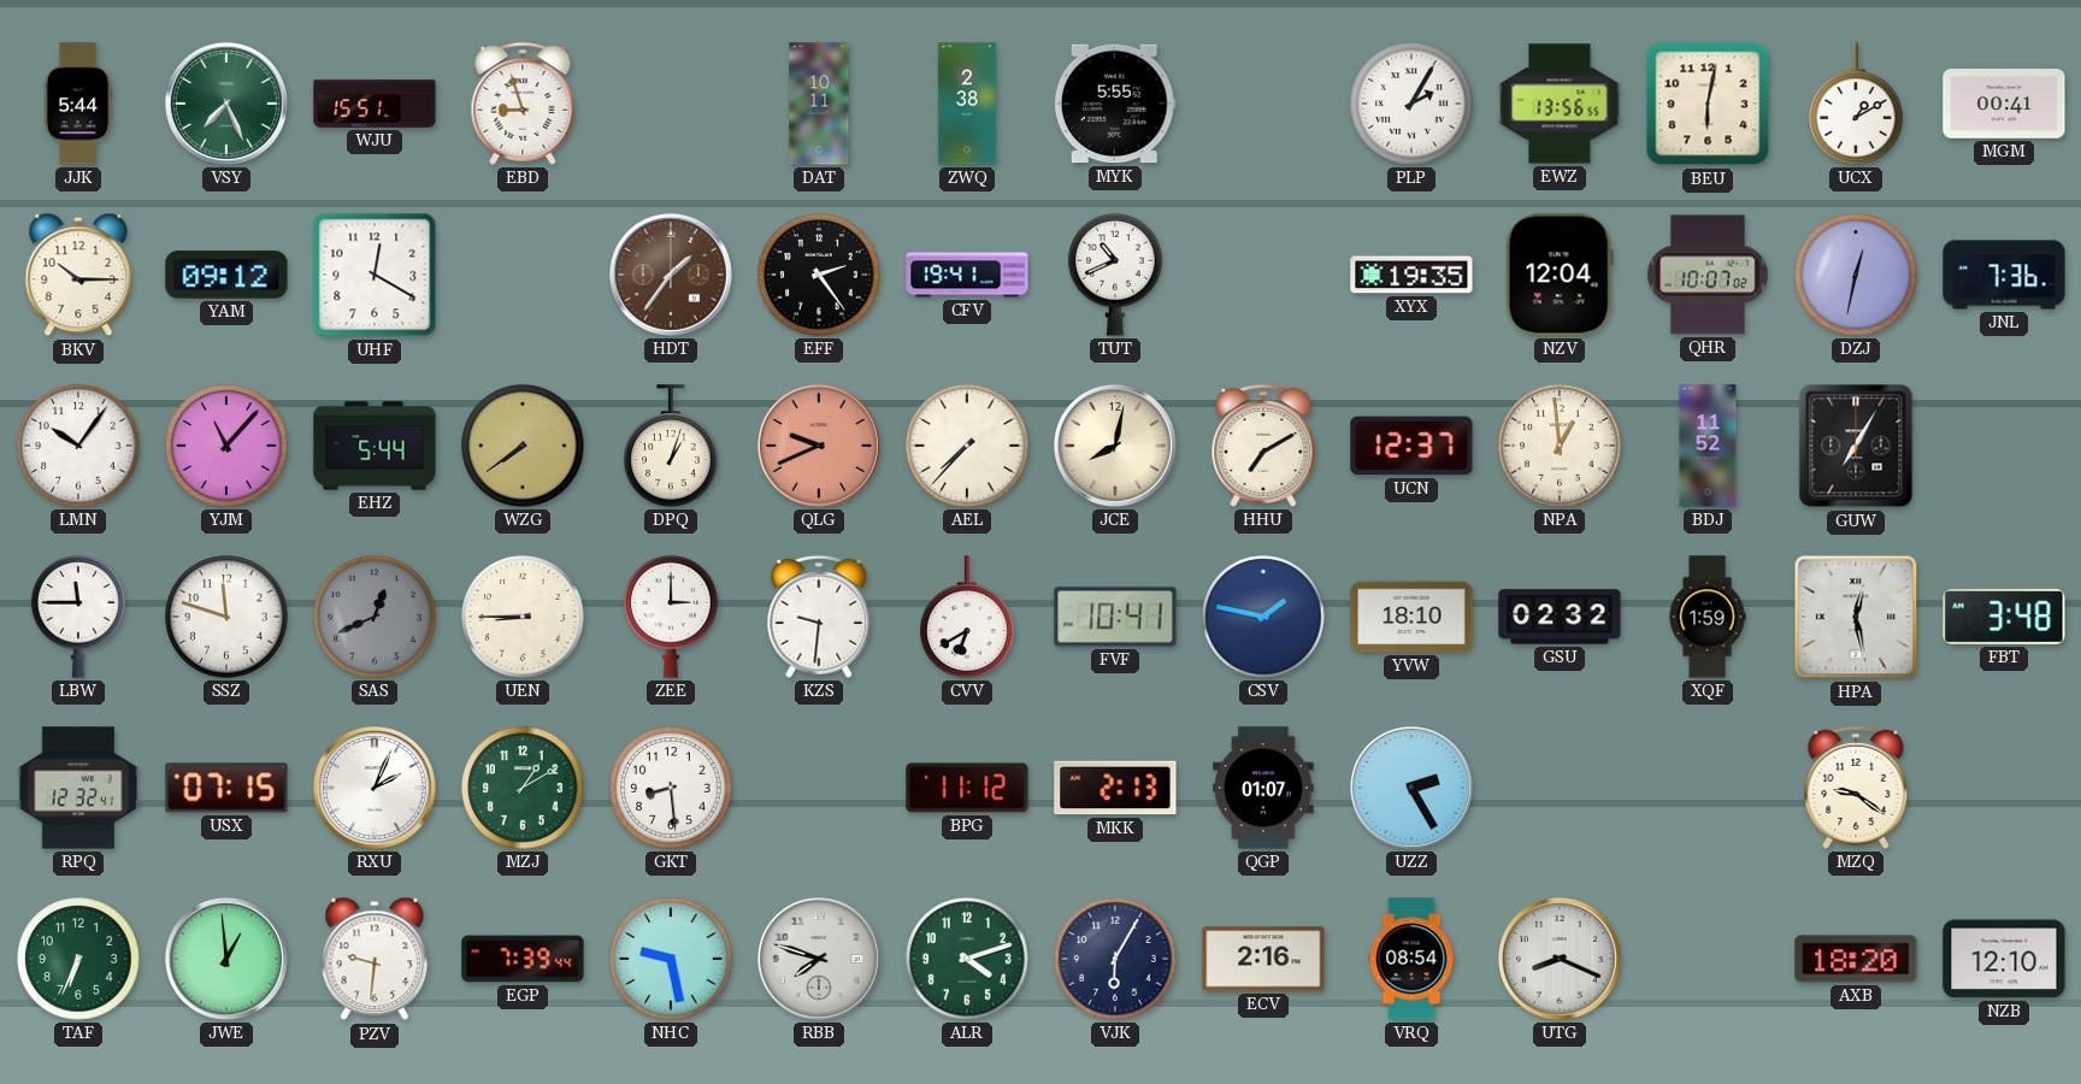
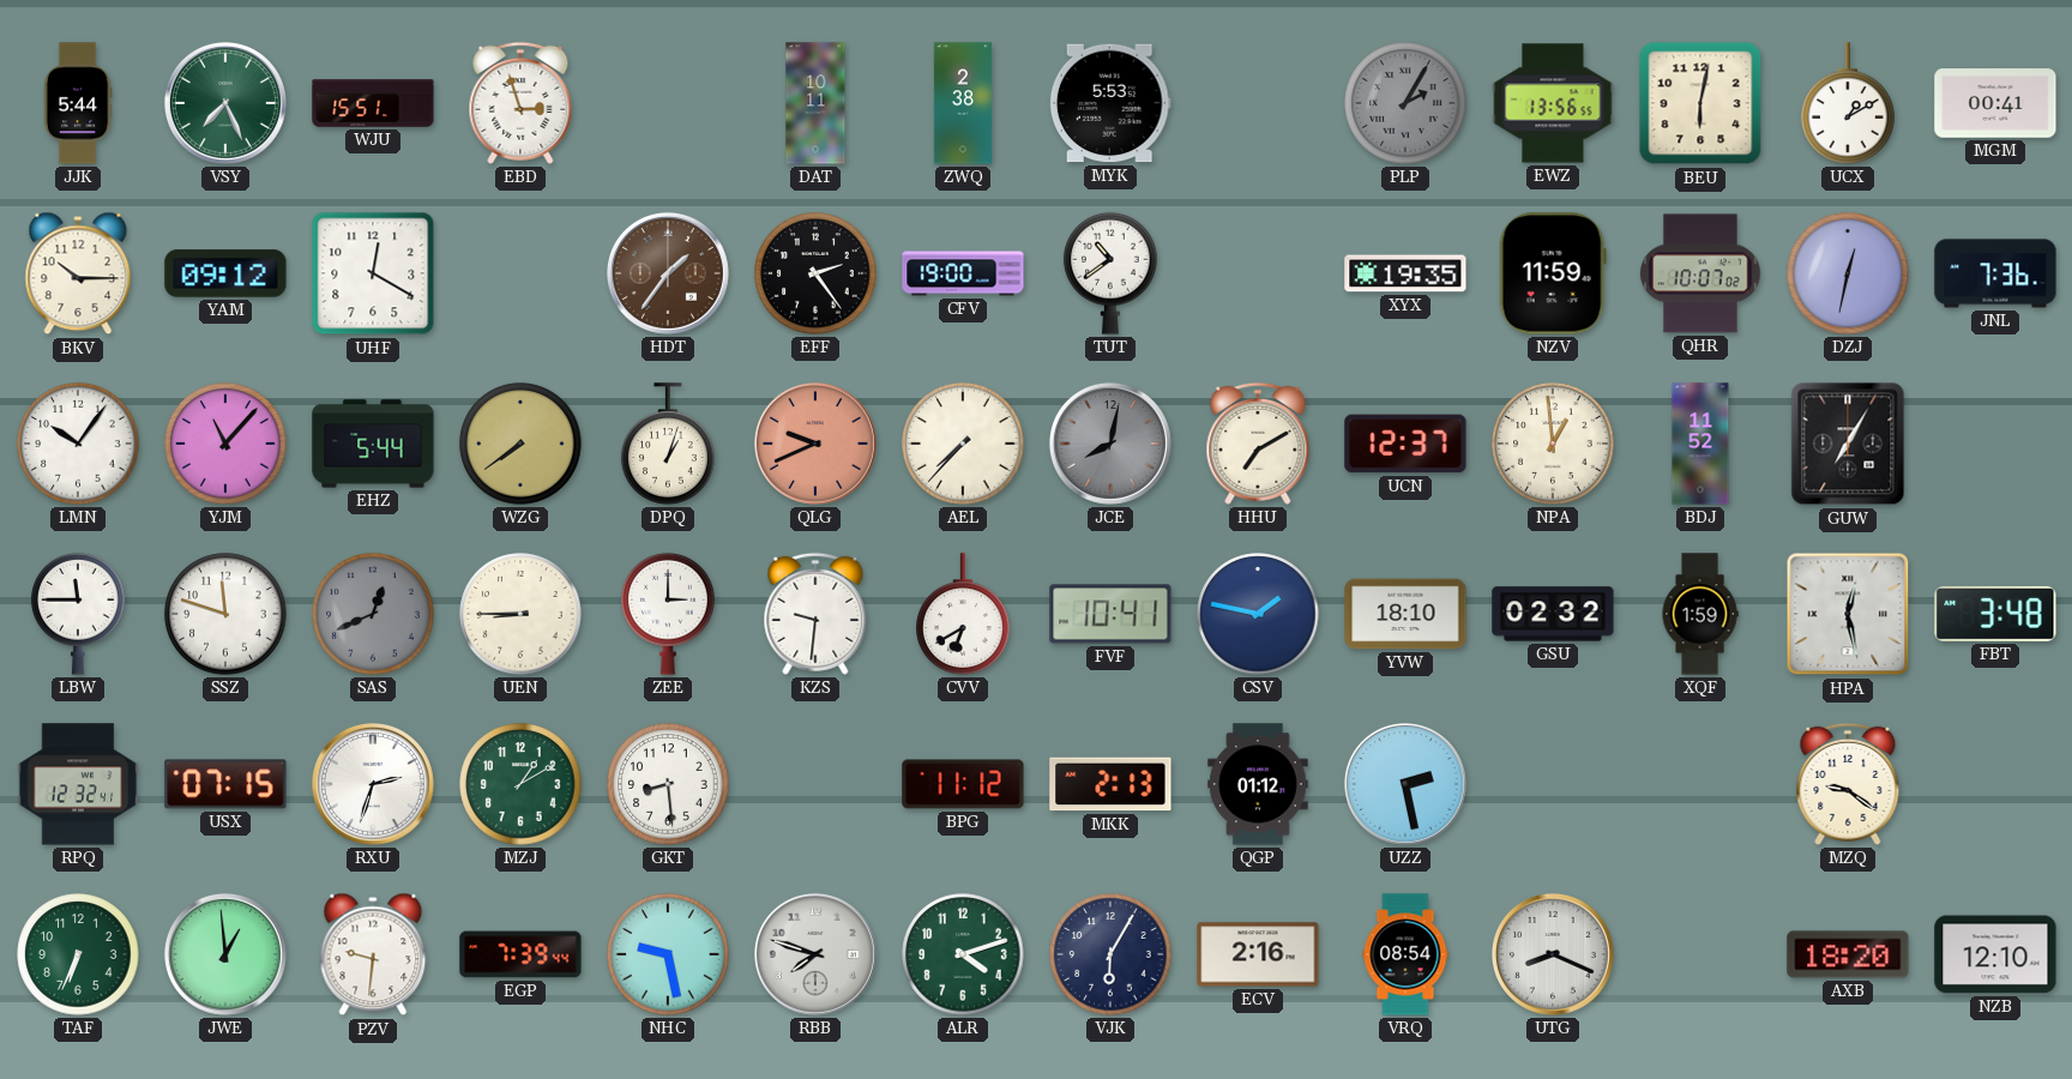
EBD: 8:57 -> 2:57 (520, 103)
MYK: 5:55 -> 5:53 (1110, 103)
PLP dial: white -> grey (1405, 103)
CFV: 19:41 -> 19:00 (963, 273)
TUT: 10:41 -> 10:39 (1110, 273)
NZV: 12:04 -> 11:59 (1553, 273)
JCE dial: cream -> grey (1110, 444)
RXU: 2:04 -> 2:33 (373, 784)
QGP: 01:07 -> 01:12 (1258, 784)
UZZ: 2:25 -> 2:28 (1405, 784)
